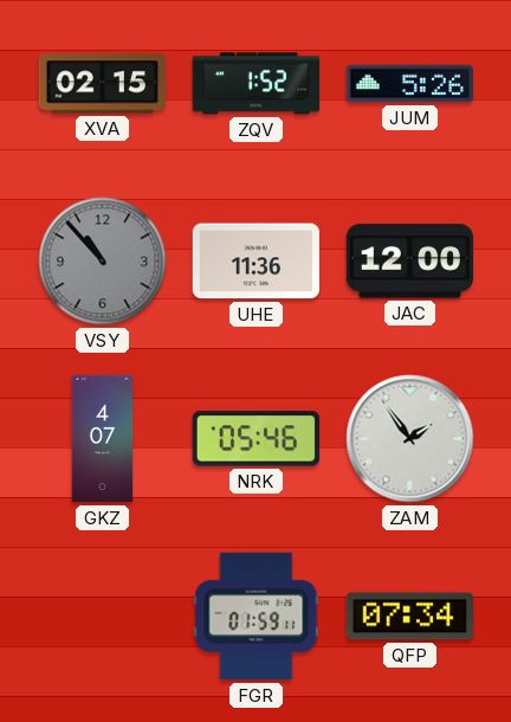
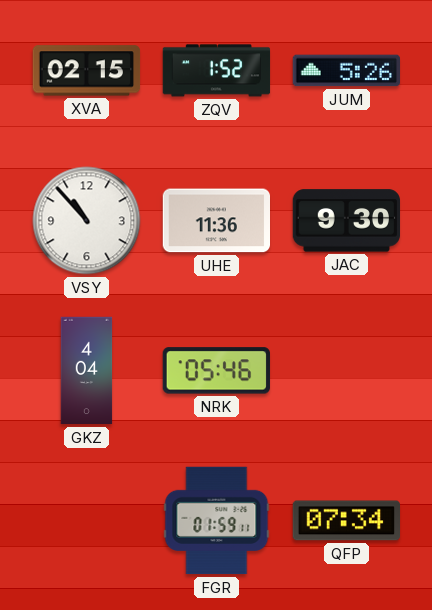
VSY dial: grey -> white (87, 221)
JAC: 12:00 -> 9:30 (346, 221)
GKZ: 4:07 -> 4:04 (87, 371)
ZAM: 1:54 -> none (410, 439)
